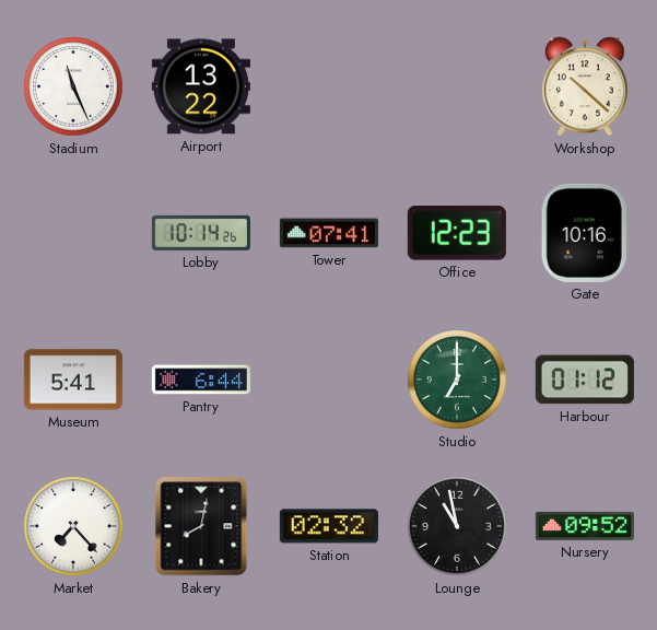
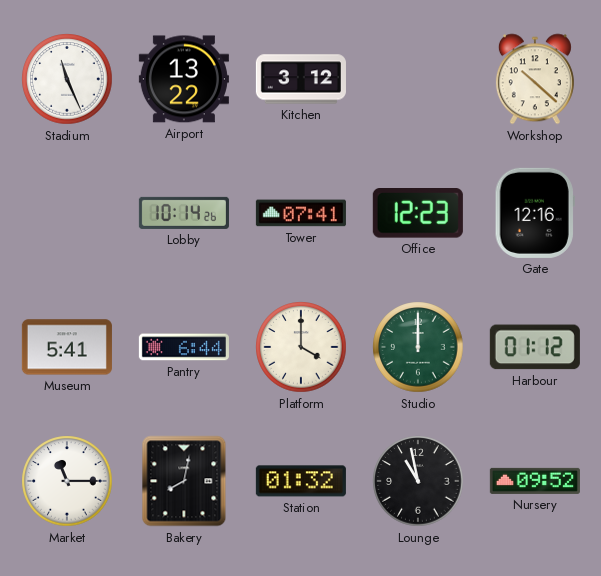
Kitchen: none -> 3:12 (301, 79)
Gate: 10:16 -> 12:16 (535, 213)
Platform: none -> 4:00 (301, 347)
Studio: 7:00 -> 12:00 (418, 347)
Market: 7:23 -> 11:15 (67, 481)
Station: 02:32 -> 01:32 (301, 481)
